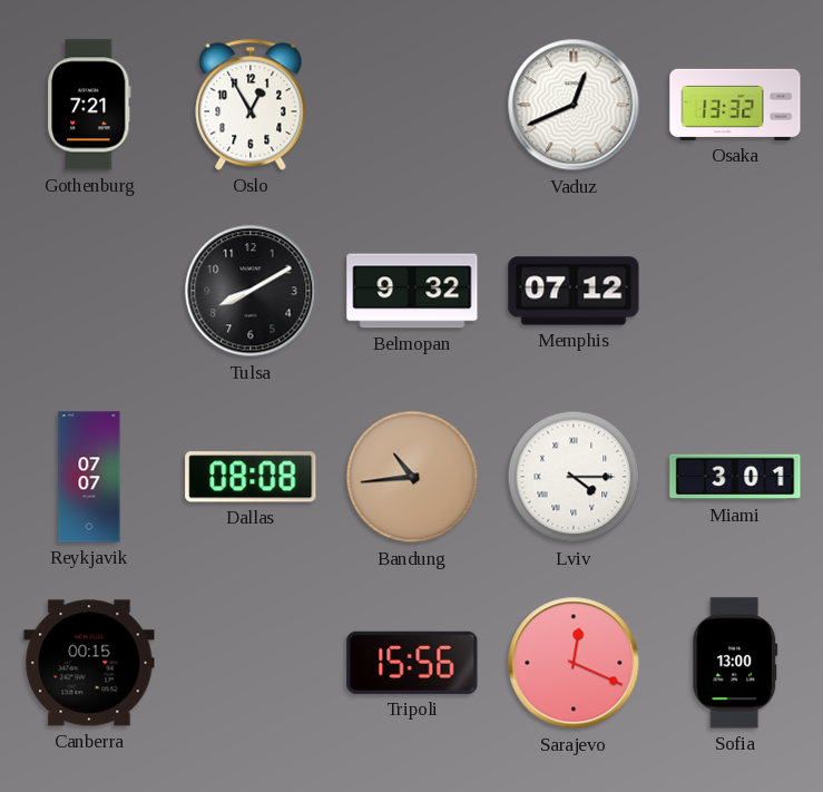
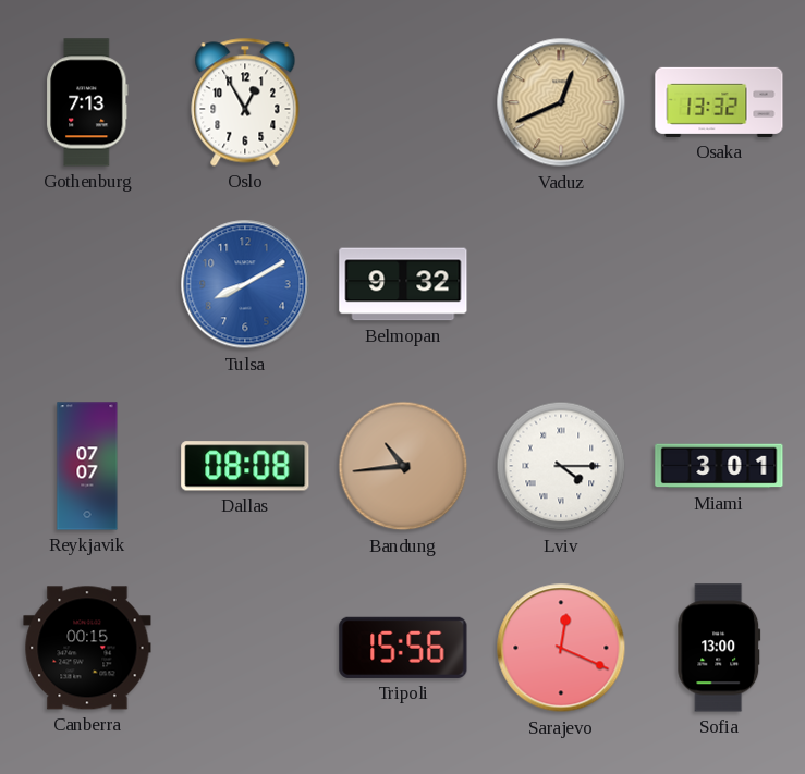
Gothenburg: 7:21 -> 7:13 (87, 102)
Vaduz dial: white -> champagne (561, 102)
Tulsa dial: black -> blue (245, 284)
Memphis: 07:12 -> none (574, 291)
